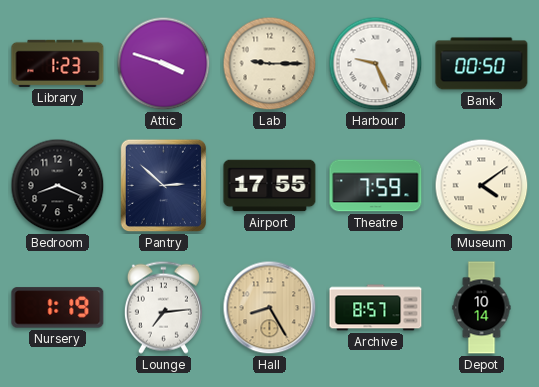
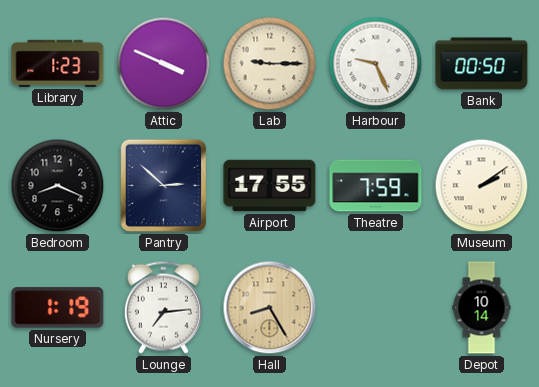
Attic: 3:48 -> 3:49 (164, 64)
Museum: 4:09 -> 2:09 (482, 186)
Archive: 8:57 -> none (376, 308)
